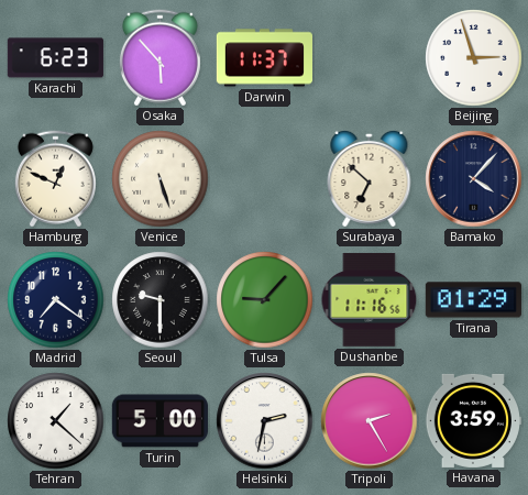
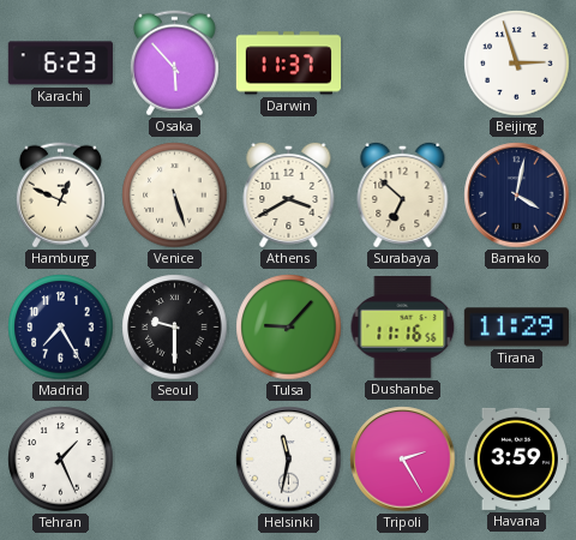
Athens: none -> 3:40 (289, 194)
Bamako: 4:07 -> 4:02 (517, 196)
Madrid: 7:21 -> 7:25 (61, 328)
Tirana: 01:29 -> 11:29 (516, 328)
Tehran: 1:22 -> 1:26 (61, 460)
Turin: 5:00 -> none (159, 421)
Helsinki: 2:32 -> 11:32 (289, 460)
